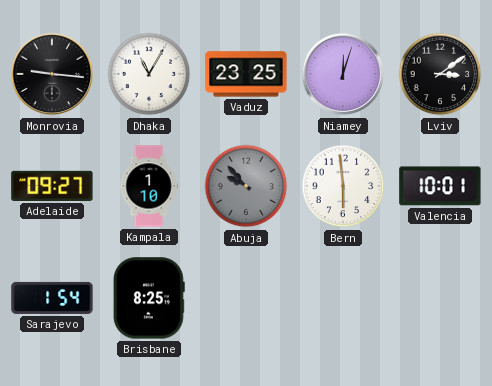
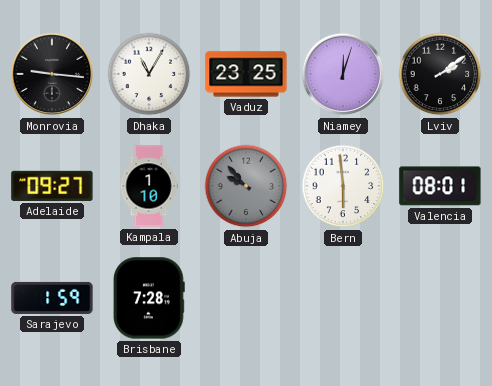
Lviv: 3:09 -> 2:09 (440, 74)
Valencia: 10:01 -> 08:01 (440, 186)
Sarajevo: 1:54 -> 1:59 (52, 298)
Brisbane: 8:25 -> 7:28 (150, 298)
